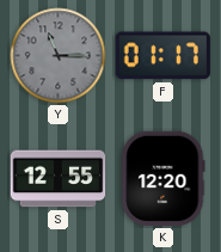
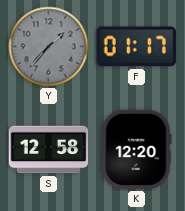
Y: 11:15 -> 1:37 (49, 47)
S: 12:55 -> 12:58 (49, 150)
